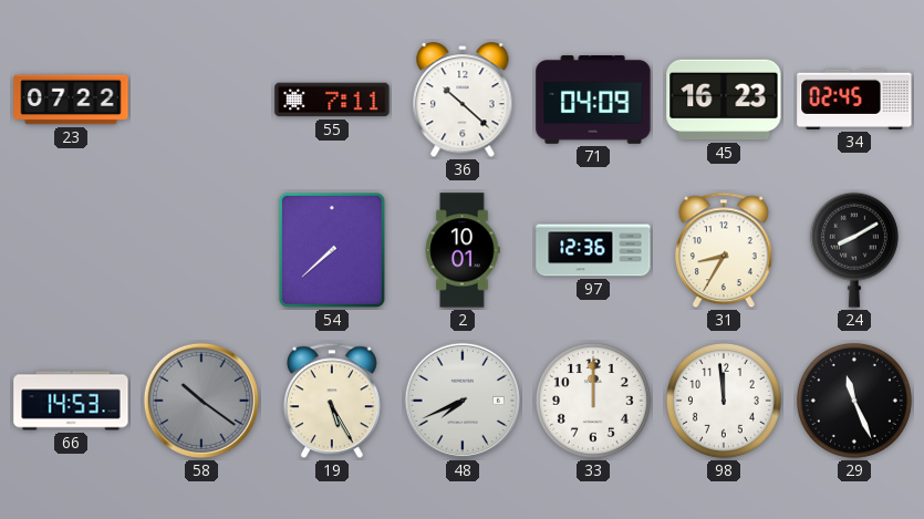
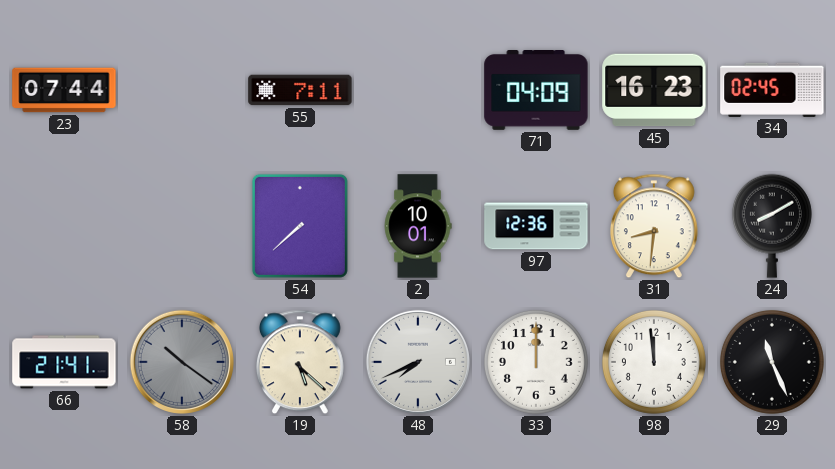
23: 07:22 -> 07:44 (64, 90)
36: 10:22 -> none (463, 101)
31: 8:35 -> 8:31 (654, 226)
66: 14:53 -> 21:41 (64, 362)
19: 5:25 -> 5:22 (300, 362)
